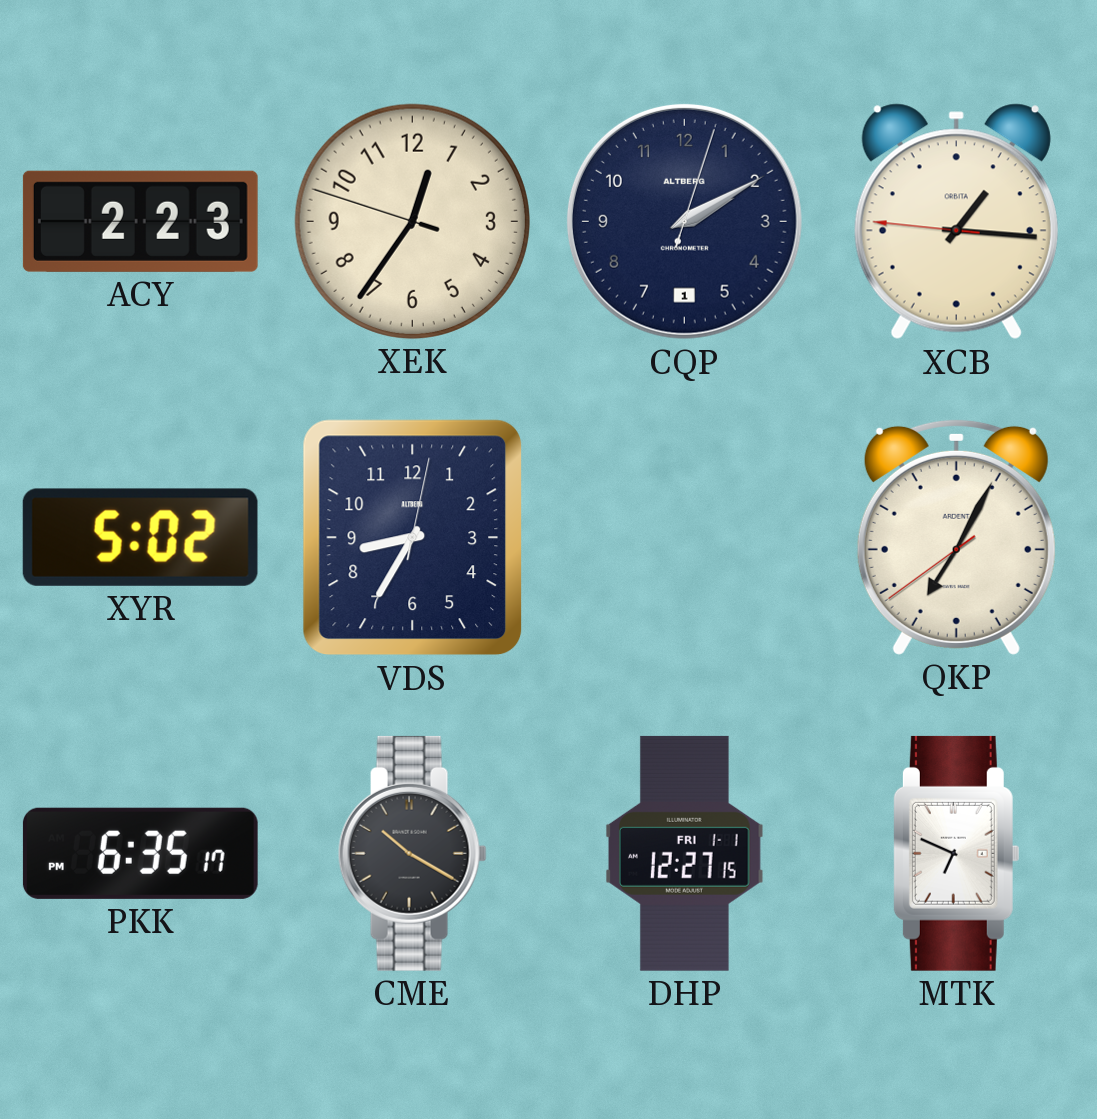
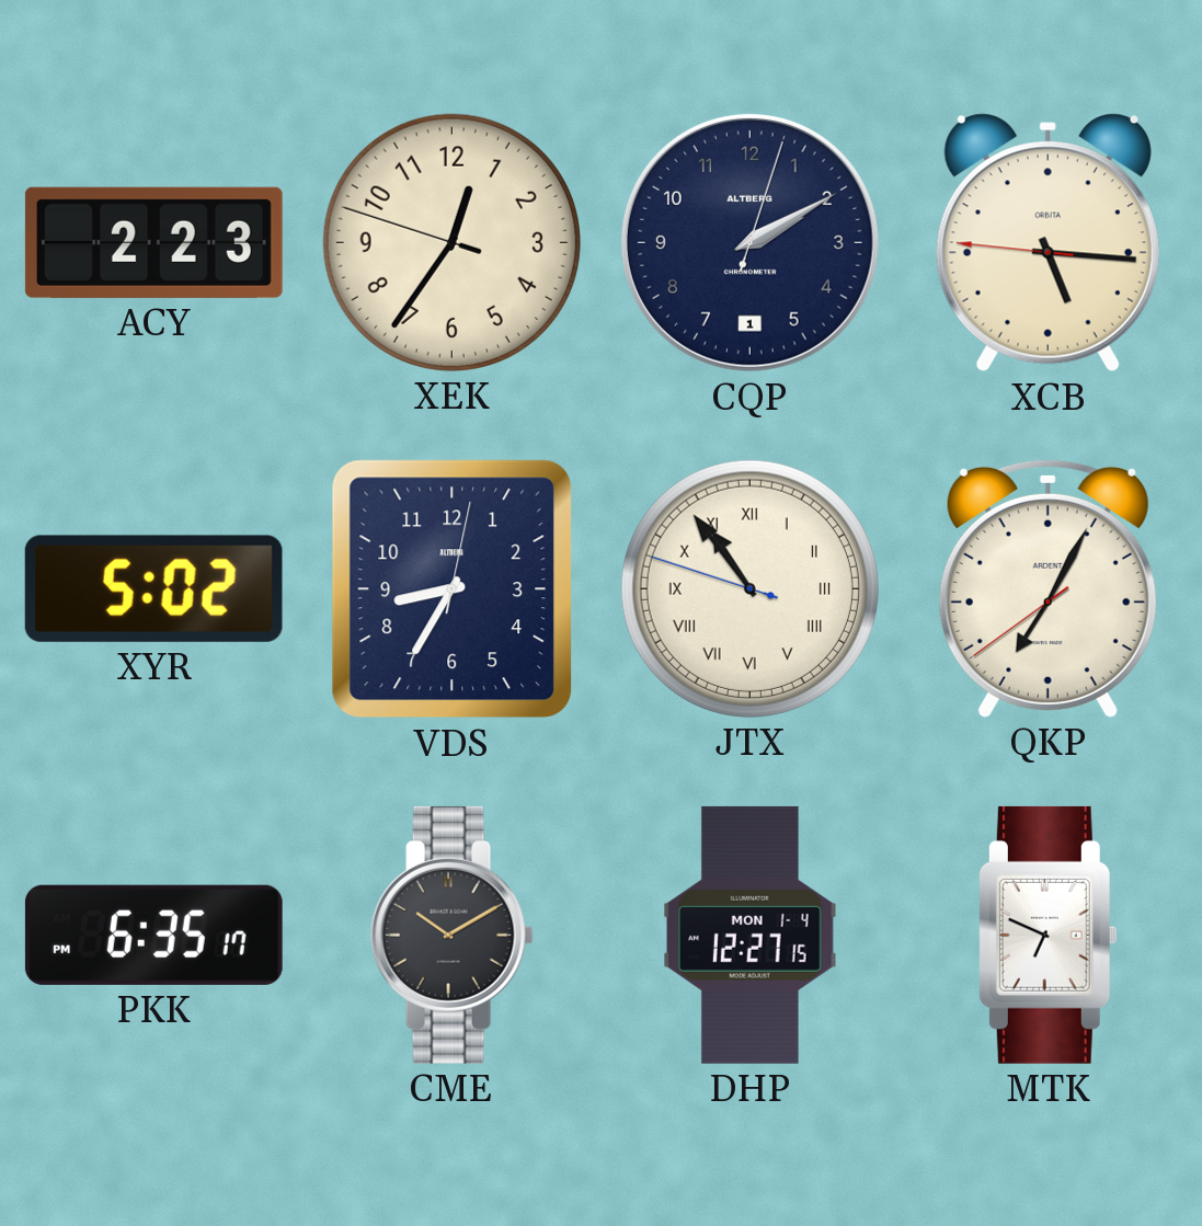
XCB: 1:15 -> 5:15 (1048, 243)
JTX: none -> 10:53 (749, 588)
CME: 10:20 -> 10:10 (451, 935)
DHP date: FRI 1-1 -> MON 1-4 (751, 935)
